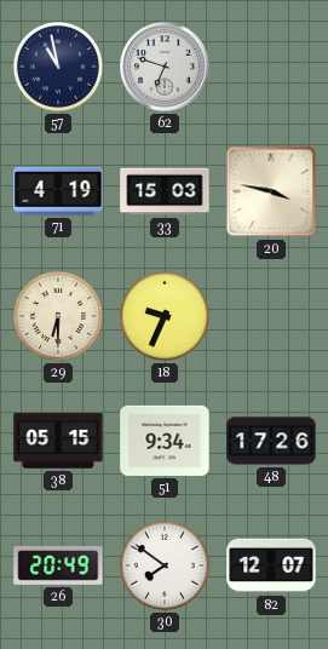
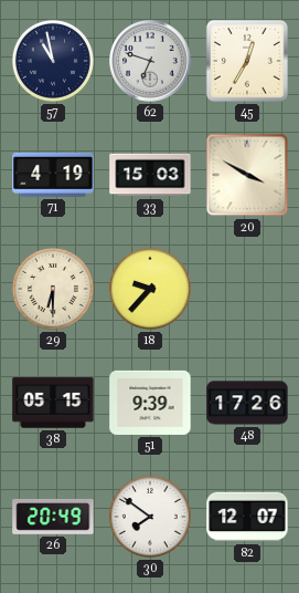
45: none -> 12:35 (247, 61)
20: 3:47 -> 3:50 (247, 175)
18: 9:34 -> 9:37 (150, 289)
51: 9:34 -> 9:39 (150, 403)
